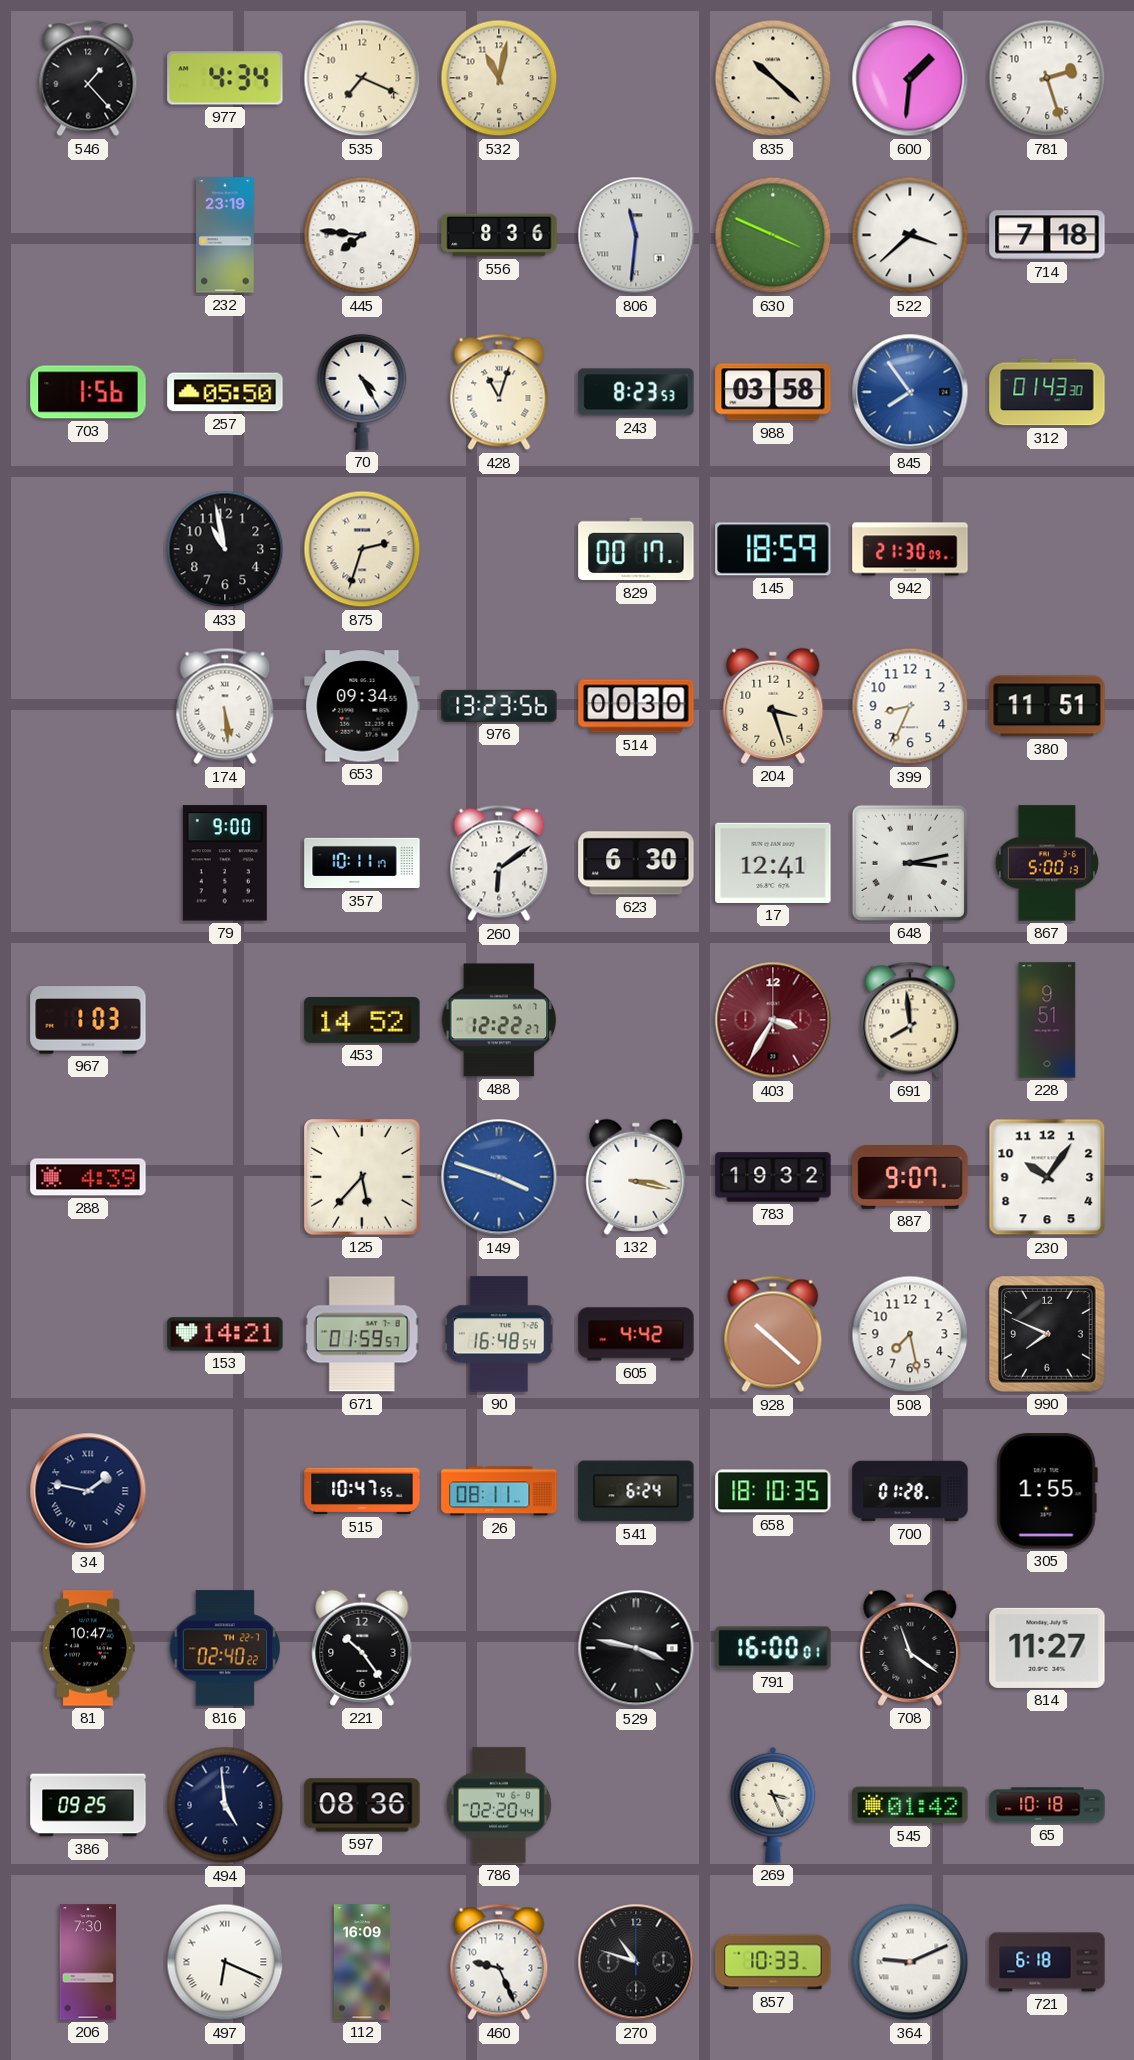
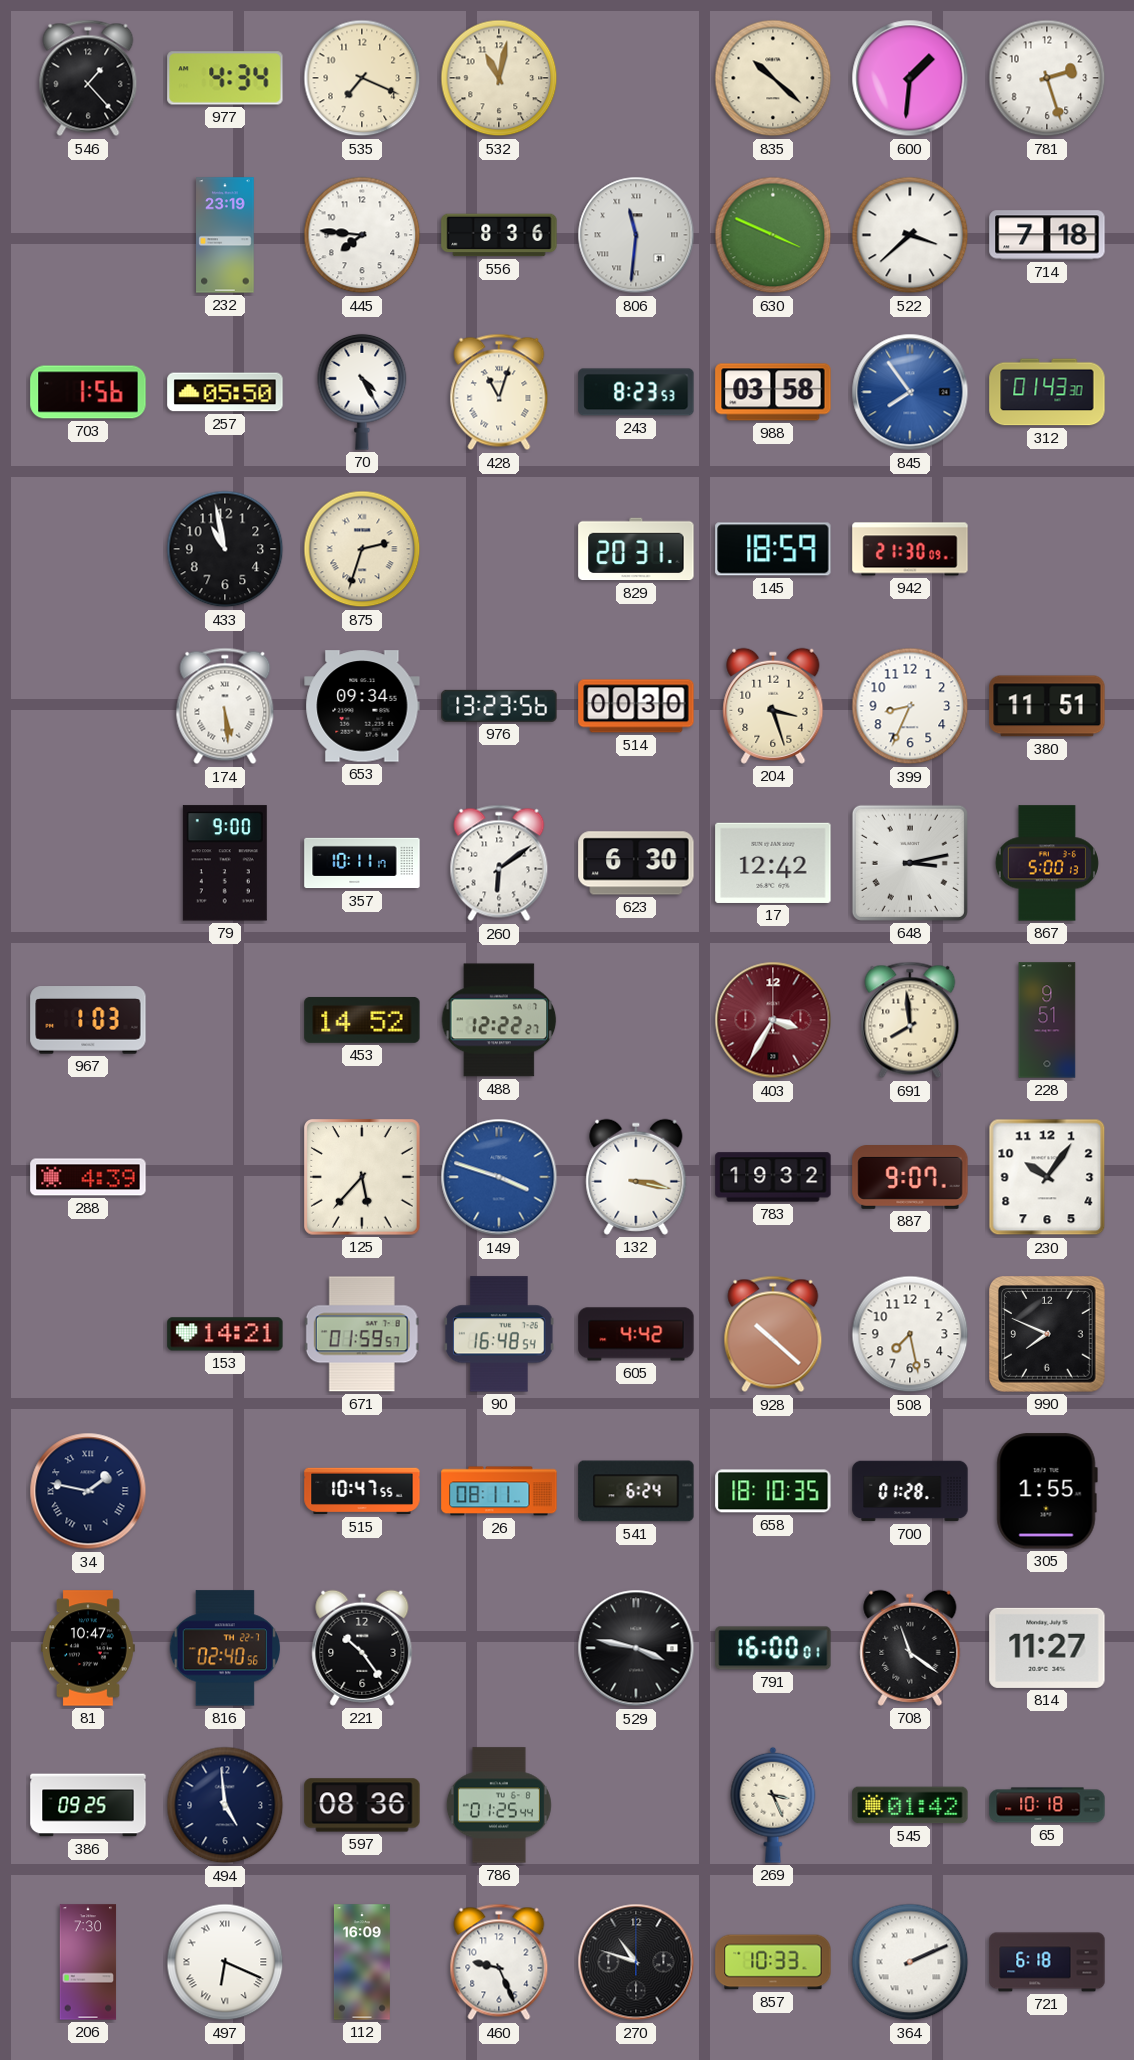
829: 00:17 -> 20:31 (636, 549)
17: 12:41 -> 12:42 (773, 863)
816: 02:40:22 -> 02:40:56 (225, 1648)
786: 02:20 -> 01:25 (499, 1805)
364: 9:11 -> 2:11 (910, 1962)
